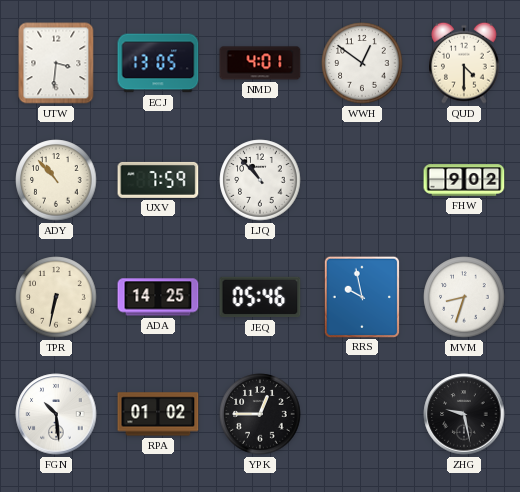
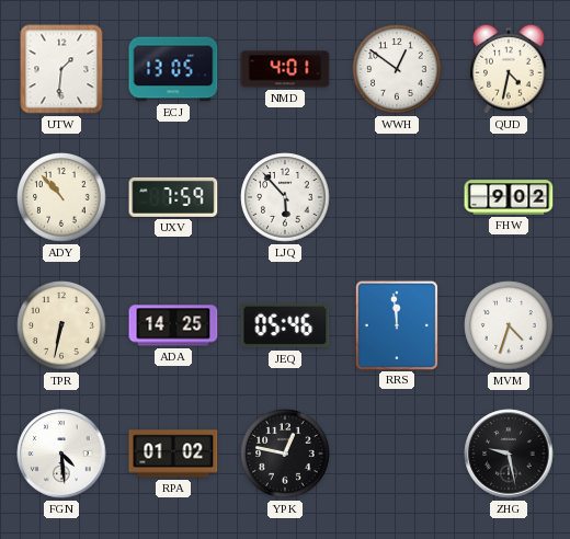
UTW: 3:31 -> 1:31 (61, 69)
QUD: 4:30 -> 4:32 (510, 69)
LJQ: 10:53 -> 5:53 (285, 197)
RRS: 9:58 -> 11:59 (396, 324)
MVM: 8:33 -> 4:33 (509, 325)
FGN: 10:29 -> 4:29 (61, 454)
YPK: 12:45 -> 12:47 (285, 454)
